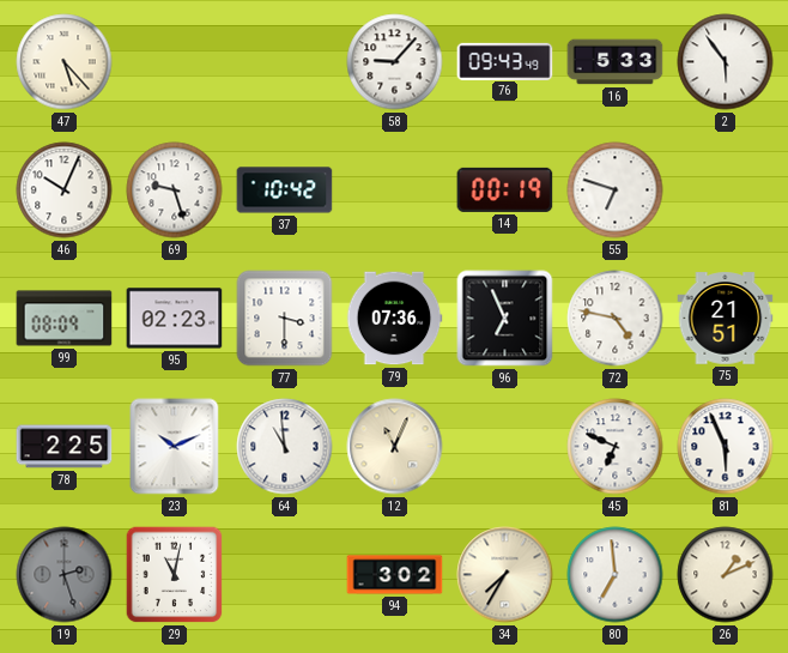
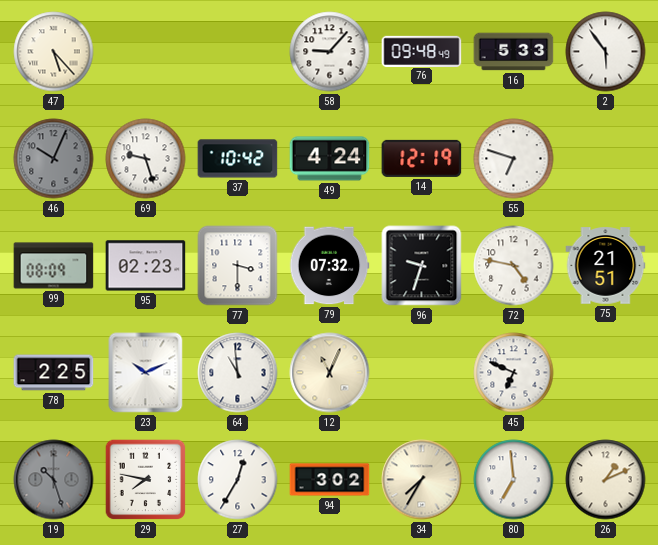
76: 09:43 -> 09:48 (422, 51)
46 dial: white -> grey (54, 159)
49: none -> 4:24 (330, 159)
14: 00:19 -> 12:19 (422, 158)
79: 07:36 -> 07:32 (329, 266)
96: 6:56 -> 9:33 (422, 266)
81: 5:56 -> none (726, 447)
19: 2:27 -> 10:27 (54, 480)
29: 11:02 -> 7:47 (146, 480)
27: none -> 12:35 (238, 480)
